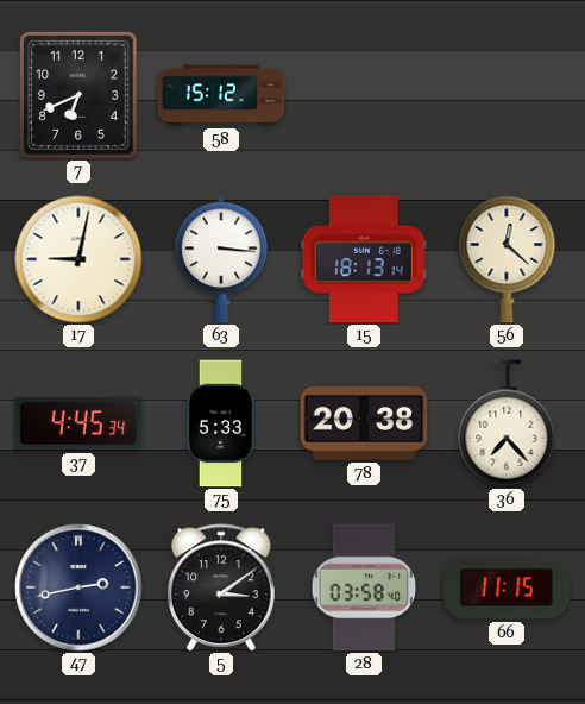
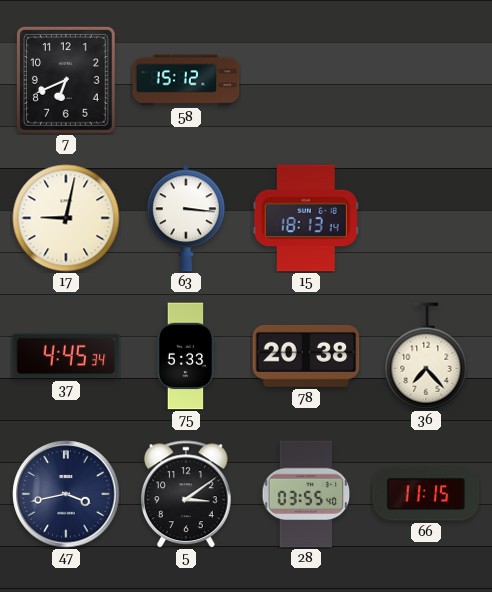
56: 12:22 -> none (507, 259)
47: 2:43 -> 3:43 (66, 494)
28: 03:58 -> 03:55 (306, 494)
